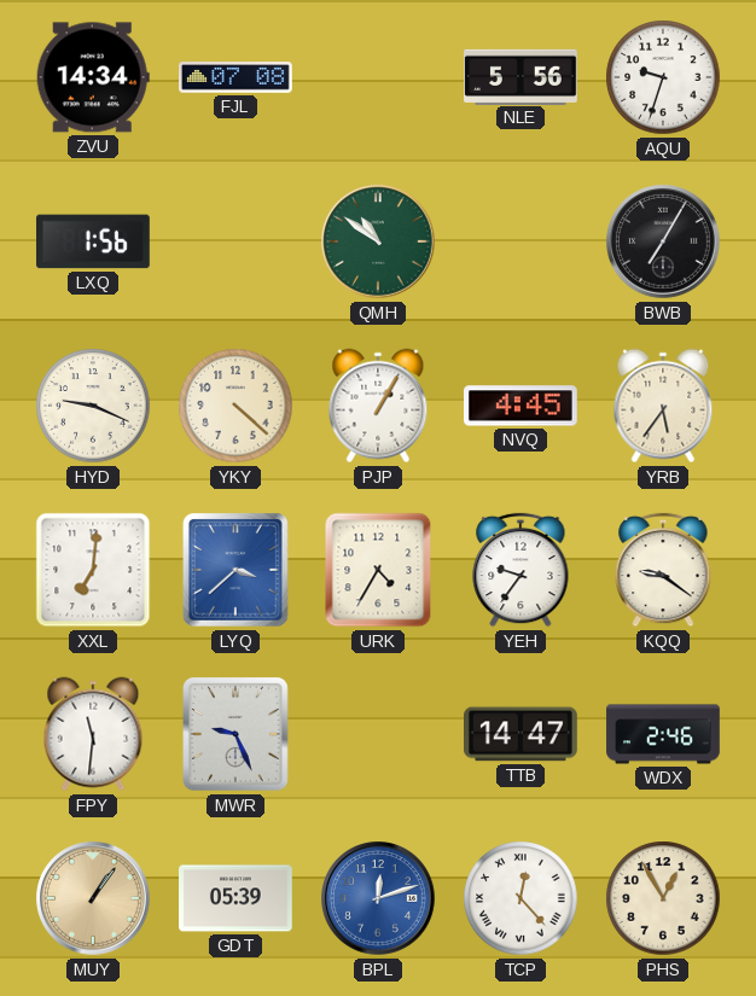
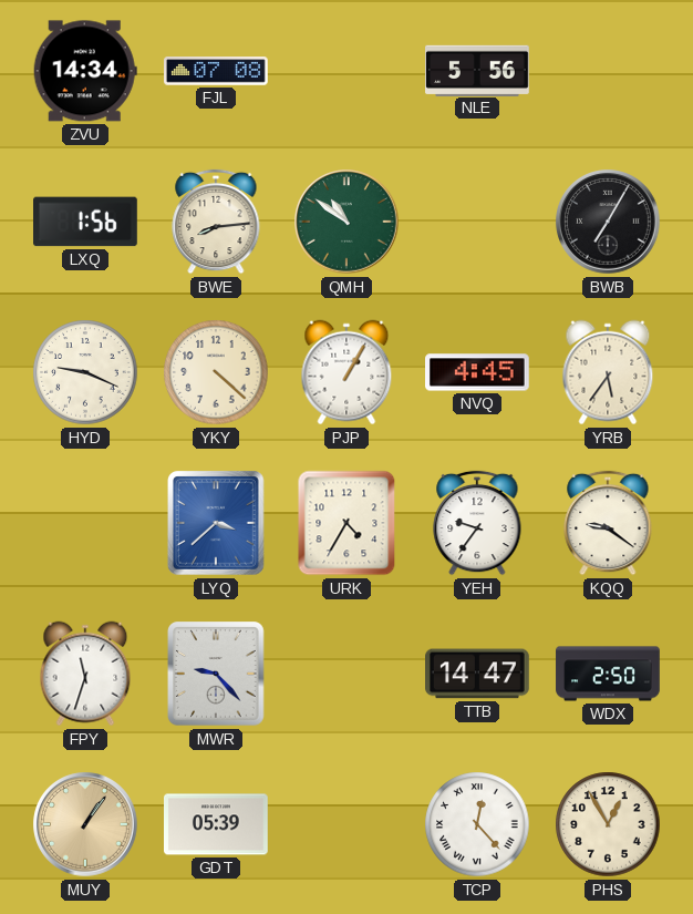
AQU: 9:33 -> none (663, 77)
BWE: none -> 8:14 (216, 222)
XXL: 7:01 -> none (93, 570)
FPY: 11:31 -> 11:33 (85, 674)
MWR: 9:26 -> 9:23 (217, 675)
WDX: 2:46 -> 2:50 (608, 674)
BPL: 12:12 -> none (378, 898)
